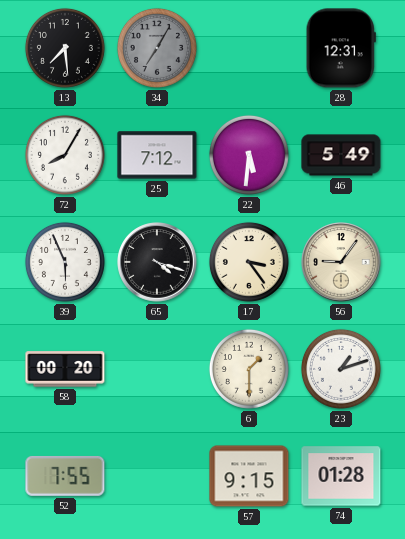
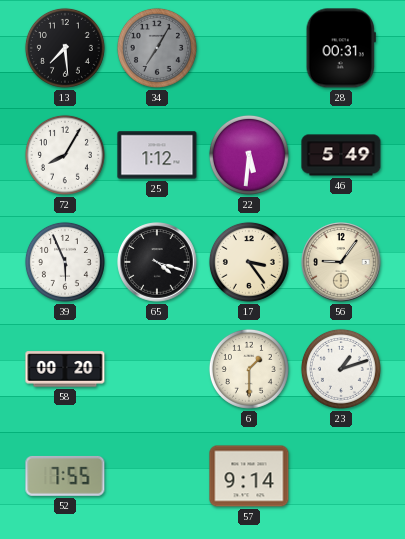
28: 12:31 -> 00:31 (341, 48)
25: 7:12 -> 1:12 (157, 155)
57: 9:15 -> 9:14 (249, 476)
74: 01:28 -> none (341, 476)
